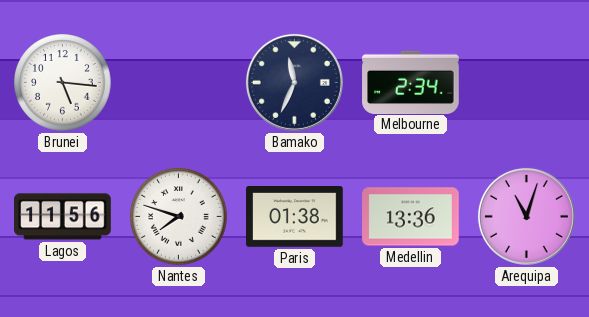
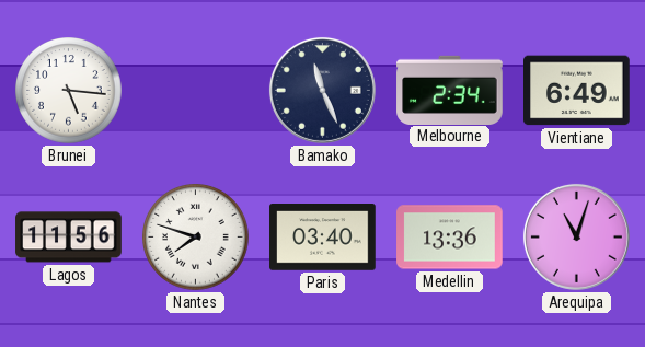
Bamako: 11:34 -> 11:26 (322, 90)
Vientiane: none -> 6:49 (577, 91)
Paris: 01:38 -> 03:40 (323, 238)
